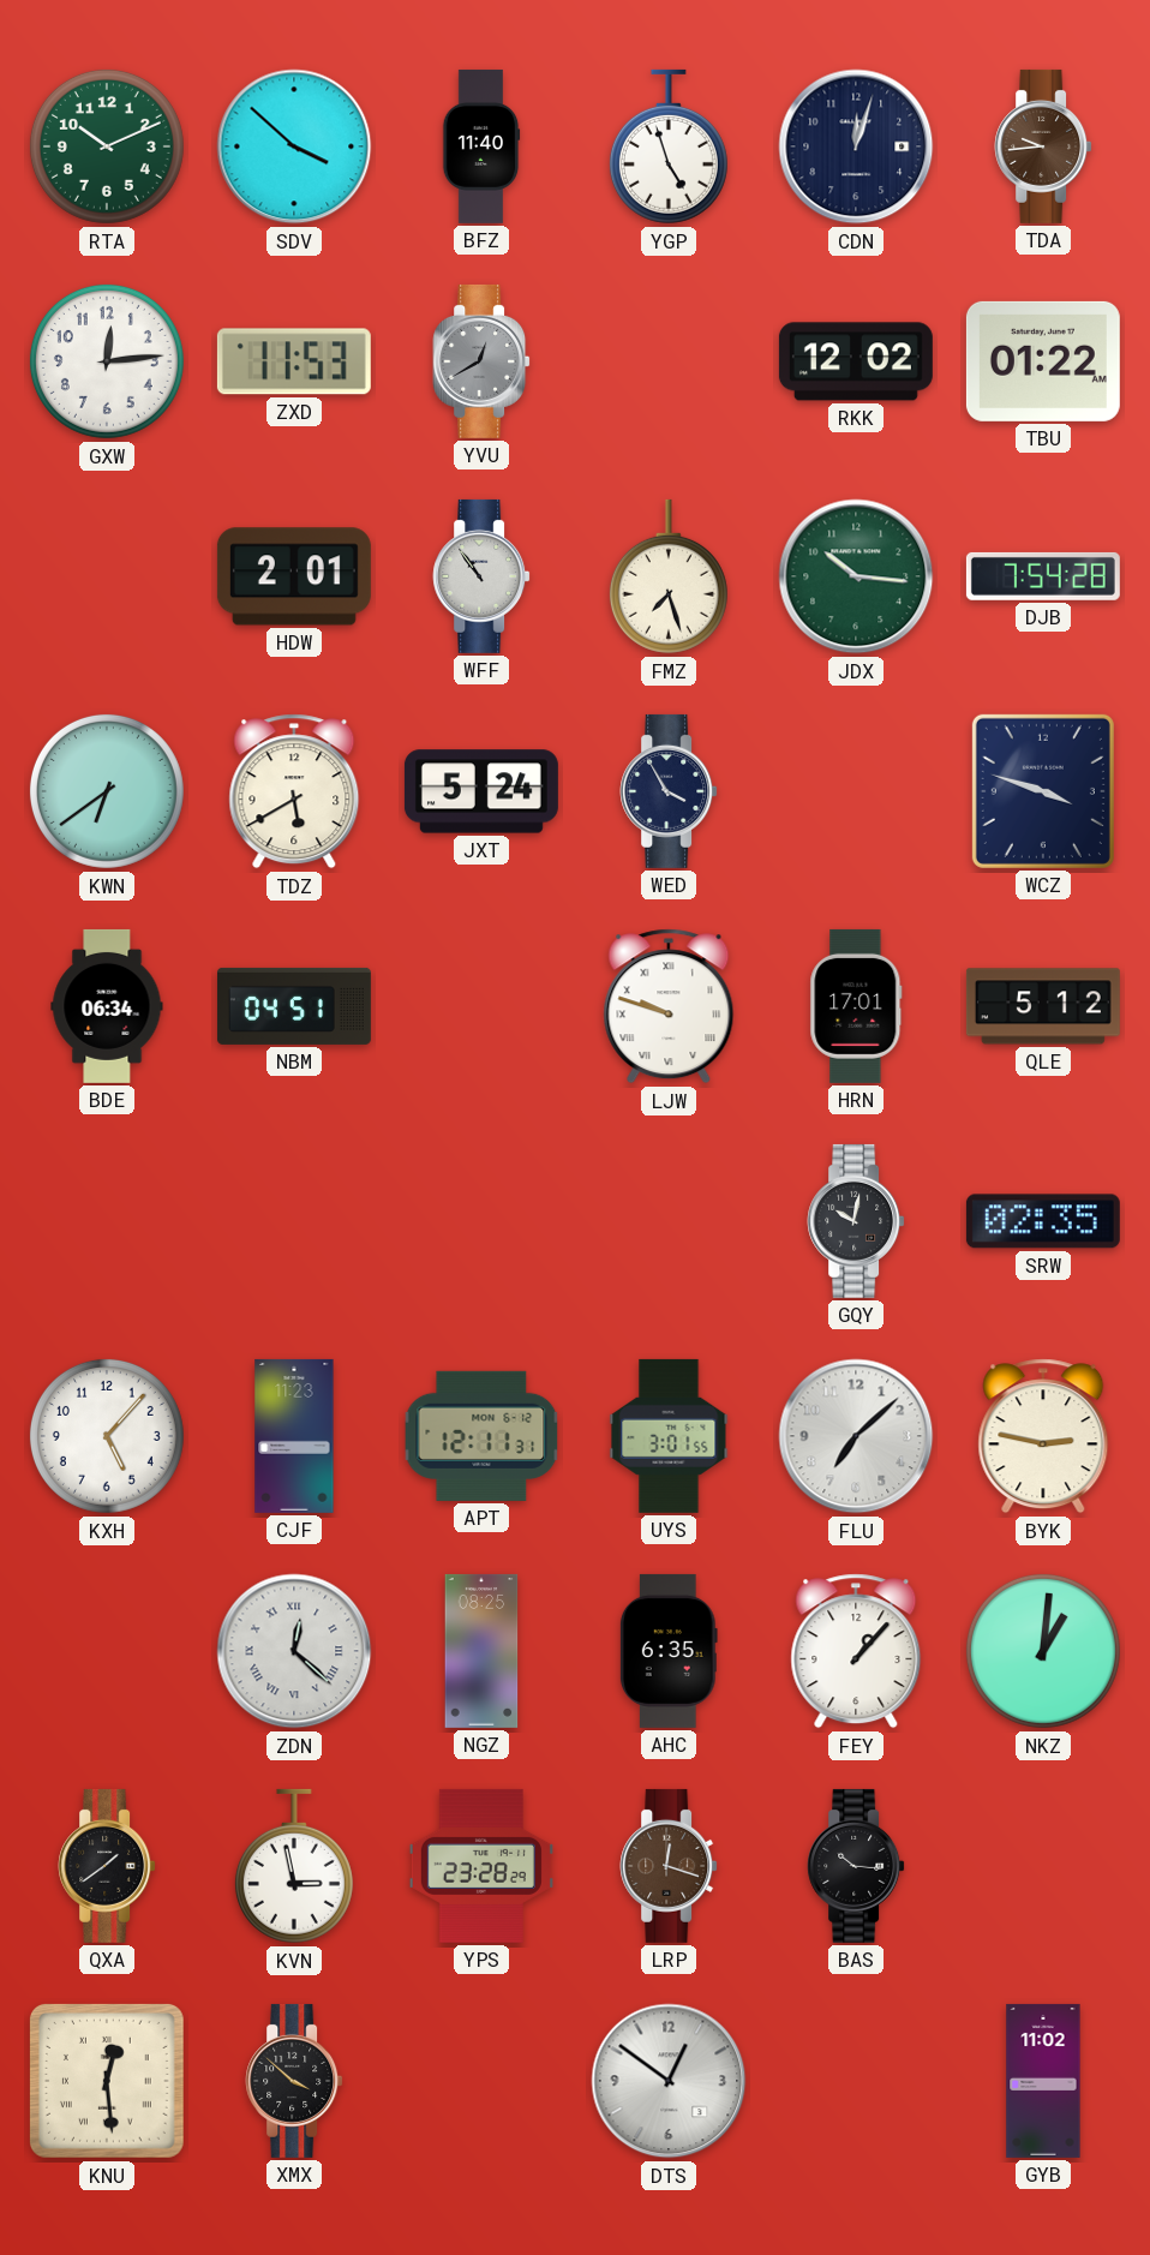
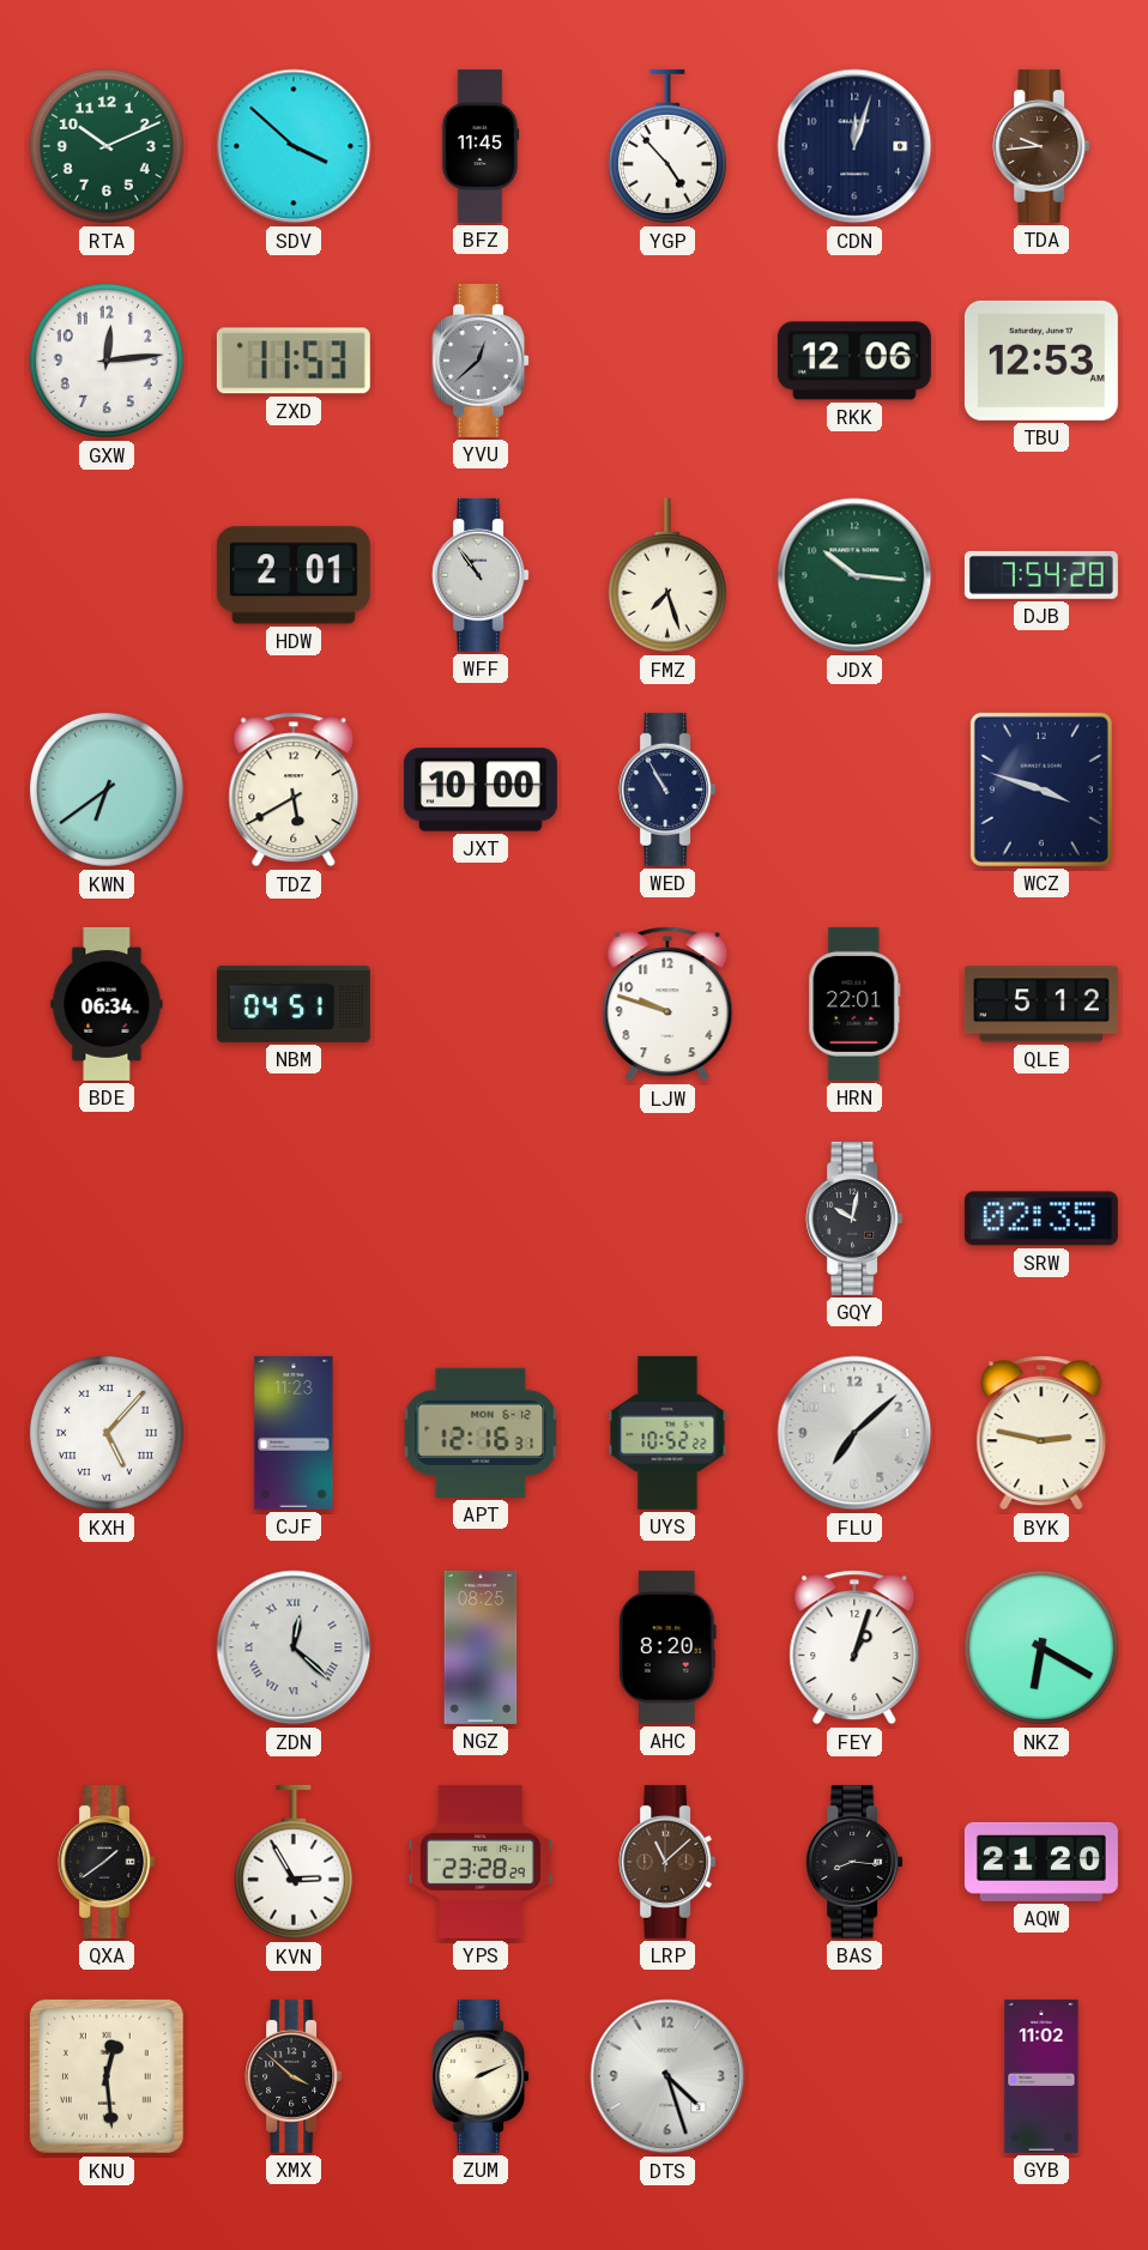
BFZ: 11:40 -> 11:45 (481, 146)
YGP: 4:57 -> 4:53 (667, 146)
YVU: 12:40 -> 12:38 (481, 361)
RKK: 12:02 -> 12:06 (854, 361)
TBU: 01:22 -> 12:53 (1041, 361)
JXT: 5:24 -> 10:00 (481, 790)
WED: 3:55 -> 10:55 (667, 790)
LJW numerals: Roman -> Arabic (667, 1004)
HRN: 17:01 -> 22:01 (854, 1004)
KXH numerals: Arabic -> Roman (107, 1433)
APT: 12:11 -> 12:16 (481, 1433)
UYS: 3:01 -> 10:52 (667, 1433)
AHC: 6:35 -> 8:20 (667, 1647)
FEY: 1:07 -> 1:03 (854, 1647)
NKZ: 1:01 -> 6:20 (1041, 1647)
KVN: 2:58 -> 2:55 (294, 1862)
LRP: 12:18 -> 11:08 (667, 1862)
BAS: 10:16 -> 8:16 (854, 1862)
AQW: none -> 21:20 (1041, 1862)
ZUM: none -> 2:11 (481, 2076)
DTS: 12:51 -> 4:27 (667, 2076)
